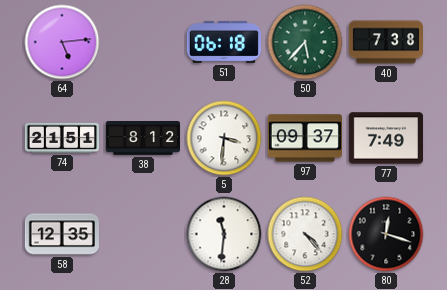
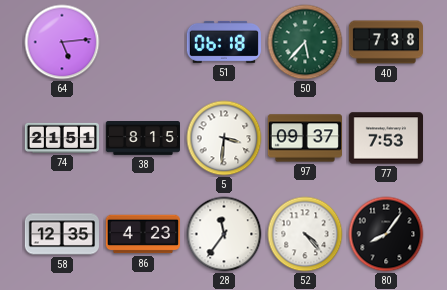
38: 8:12 -> 8:15 (142, 139)
77: 7:49 -> 7:53 (385, 138)
86: none -> 4:23 (142, 234)
28: 11:31 -> 11:36 (224, 234)
80: 12:18 -> 8:06 (386, 234)
